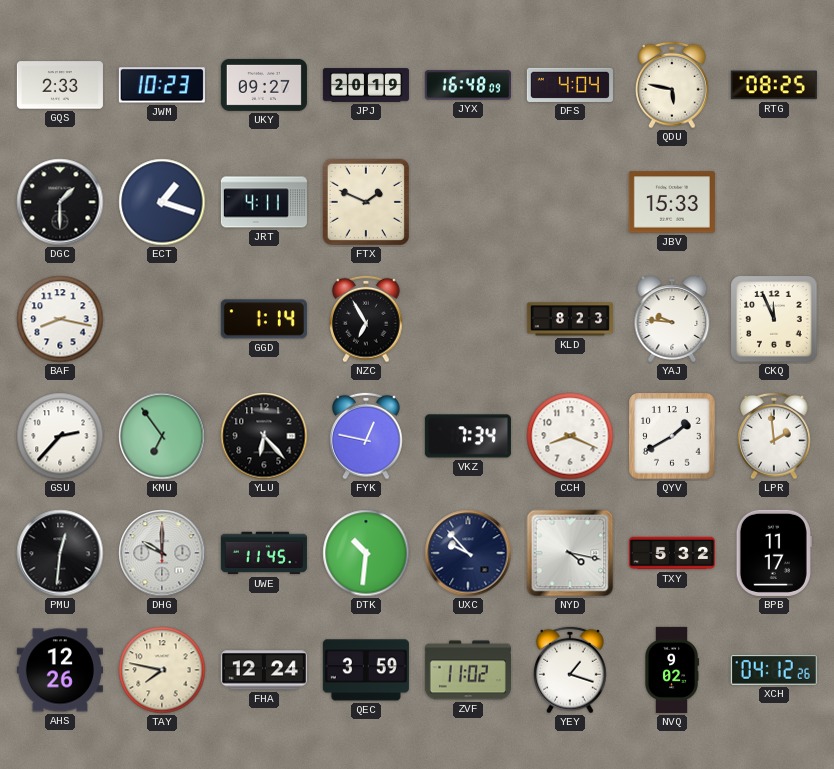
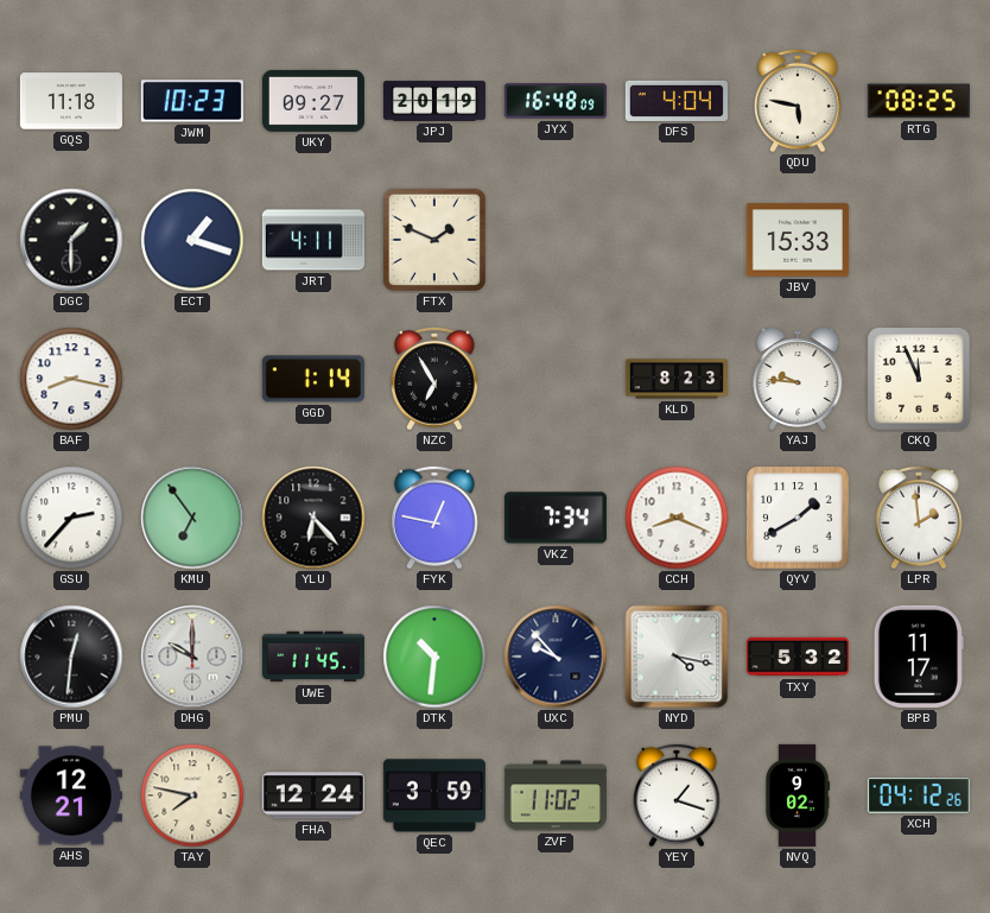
GQS: 2:33 -> 11:18 (71, 101)
AHS: 12:26 -> 12:21 (71, 795)
